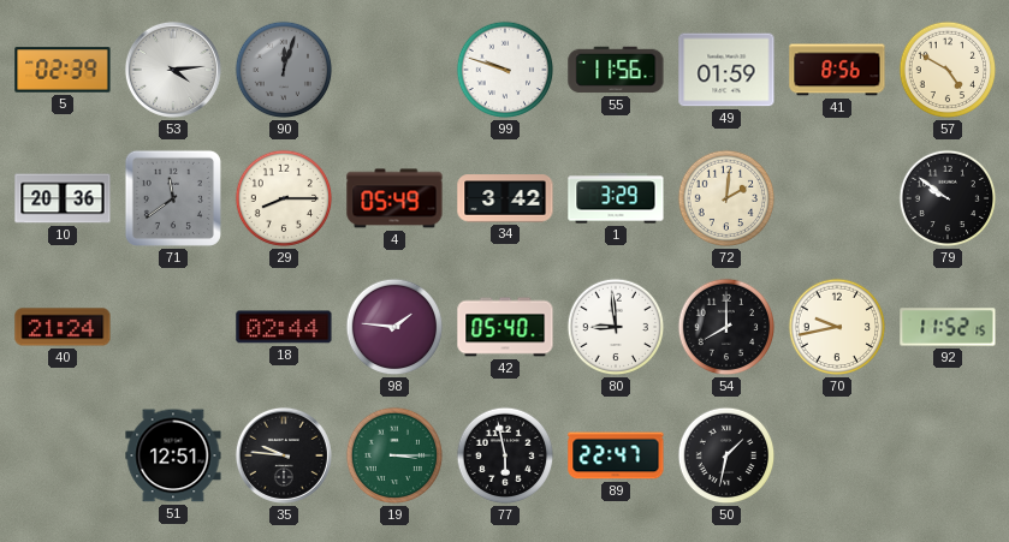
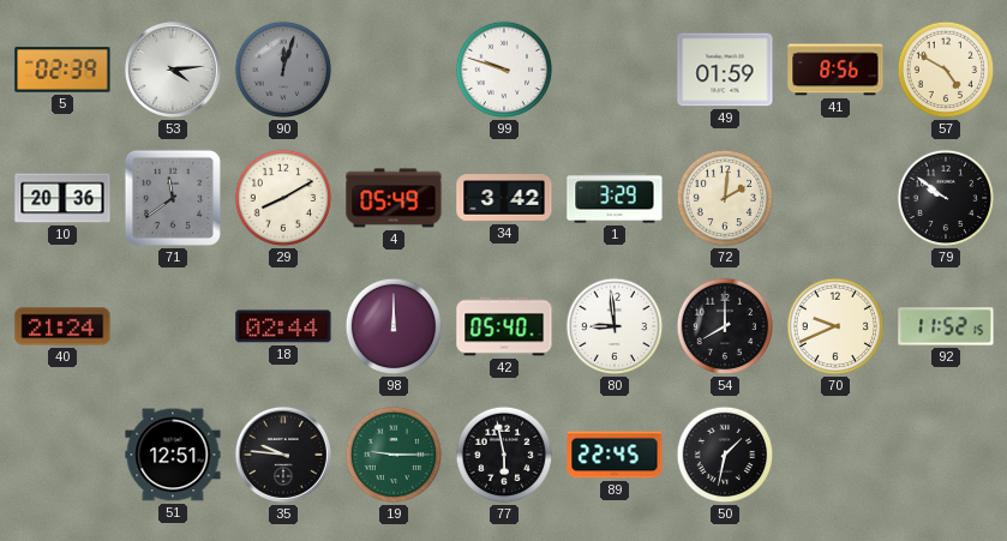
55: 11:56 -> none (616, 70)
29: 8:15 -> 8:10 (283, 198)
98: 1:46 -> 12:00 (394, 326)
70: 9:43 -> 9:41 (835, 326)
19: 3:15 -> 9:15 (394, 455)
89: 22:47 -> 22:45 (615, 455)
